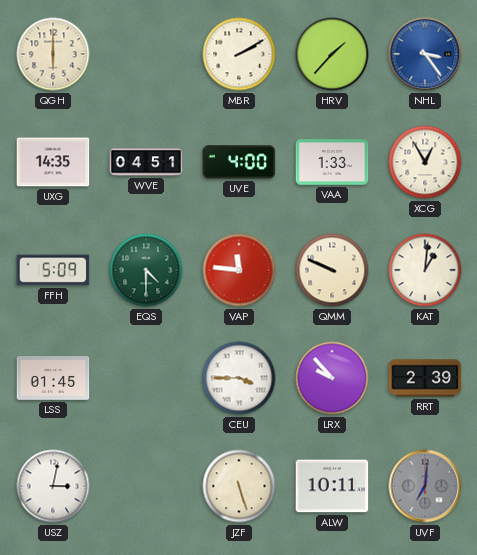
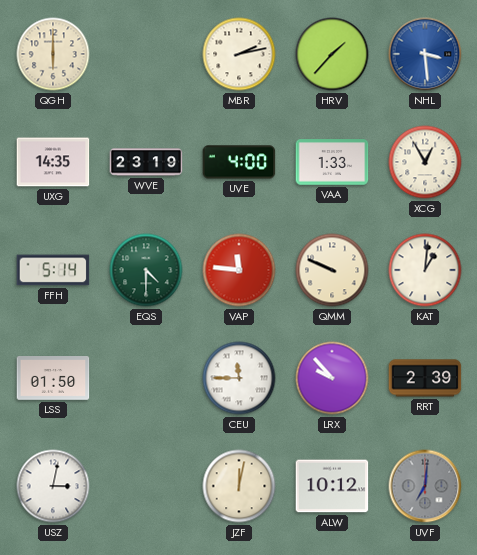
MBR: 2:10 -> 2:13 (239, 54)
NHL: 3:24 -> 3:29 (425, 54)
WVE: 04:51 -> 23:19 (146, 162)
FFH: 5:09 -> 5:14 (53, 270)
LSS: 01:45 -> 01:50 (53, 378)
CEU: 3:45 -> 11:45 (239, 378)
JZF: 5:27 -> 12:02 (239, 486)
ALW: 10:11 -> 10:12 (332, 486)
